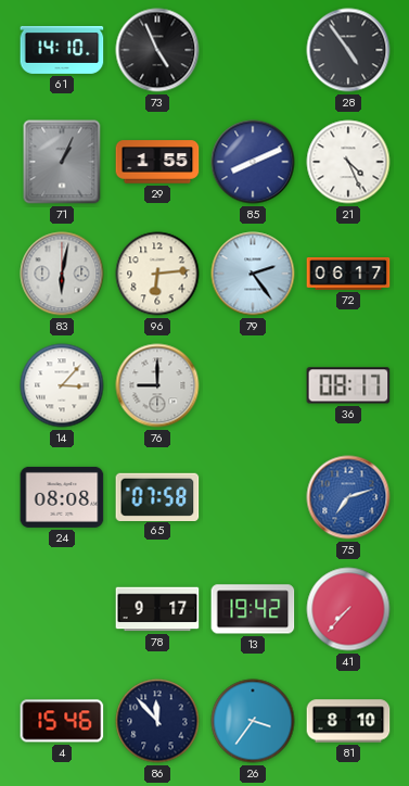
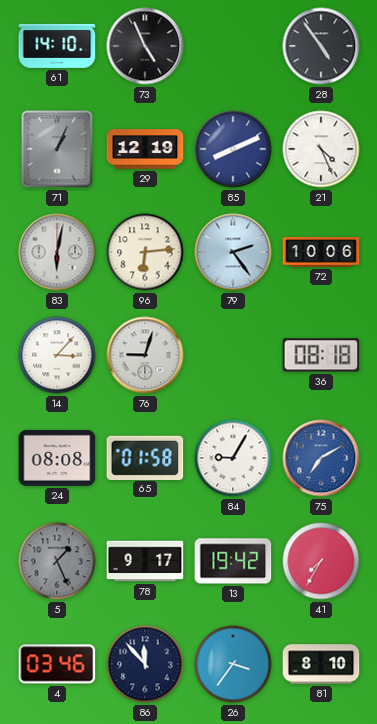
29: 1:55 -> 12:19 (145, 149)
72: 06:17 -> 10:06 (321, 252)
76: 9:00 -> 9:03 (145, 355)
36: 08:17 -> 08:18 (321, 355)
65: 07:58 -> 01:58 (145, 457)
84: none -> 9:05 (233, 458)
75: 7:12 -> 7:10 (321, 458)
5: none -> 1:26 (57, 561)
41: 7:37 -> 7:35 (321, 561)
4: 15:46 -> 03:46 (57, 664)
